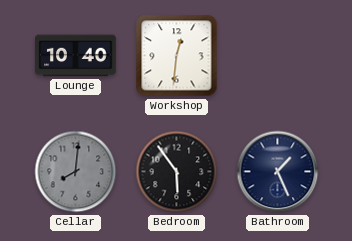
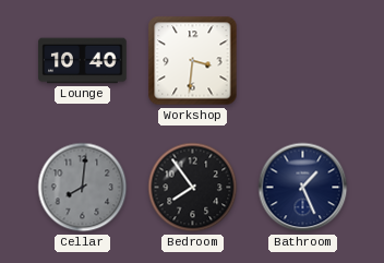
Workshop: 12:31 -> 3:31 (193, 61)
Bedroom: 5:54 -> 7:54 (193, 188)
